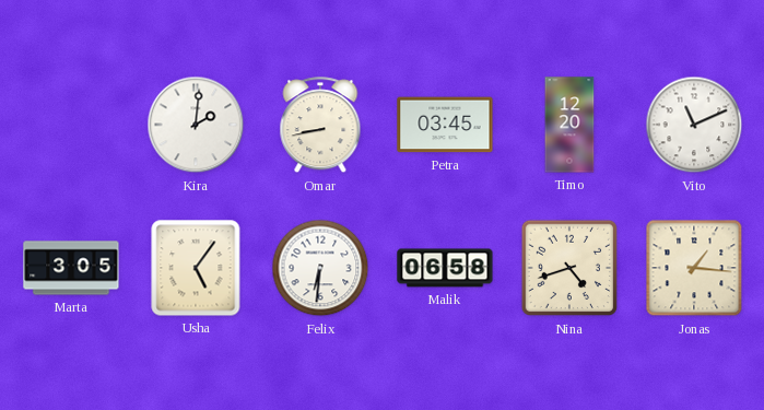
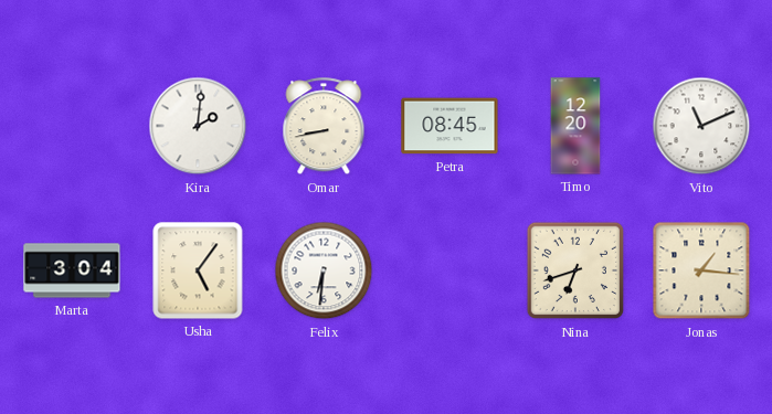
Petra: 03:45 -> 08:45 (450, 126)
Marta: 3:05 -> 3:04 (72, 270)
Malik: 06:58 -> none (445, 268)
Nina: 4:42 -> 6:42 (575, 270)
